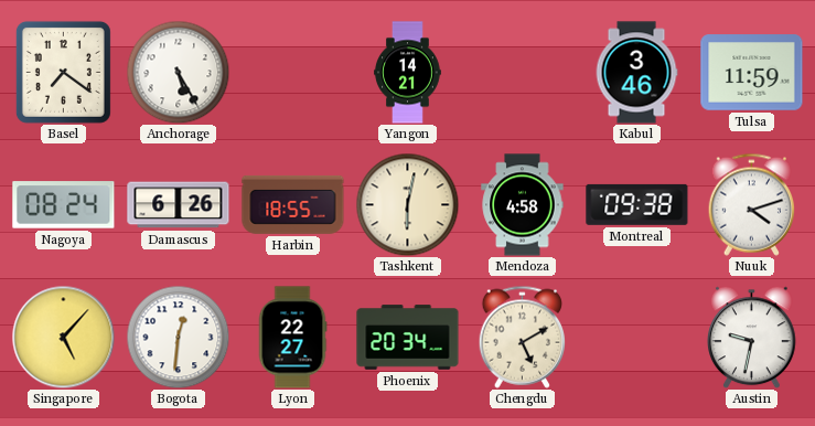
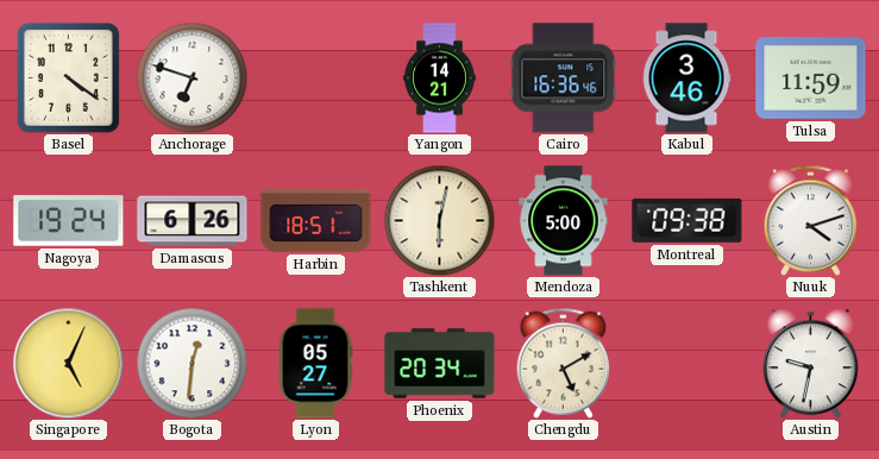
Basel: 7:21 -> 4:21 (68, 77)
Anchorage: 5:25 -> 6:48 (192, 77)
Cairo: none -> 16:36 (564, 78)
Nagoya: 08:24 -> 19:24 (69, 221)
Harbin: 18:55 -> 18:51 (316, 220)
Mendoza: 4:58 -> 5:00 (564, 221)
Singapore: 5:07 -> 5:04 (68, 363)
Lyon: 22:27 -> 05:27 (315, 364)
